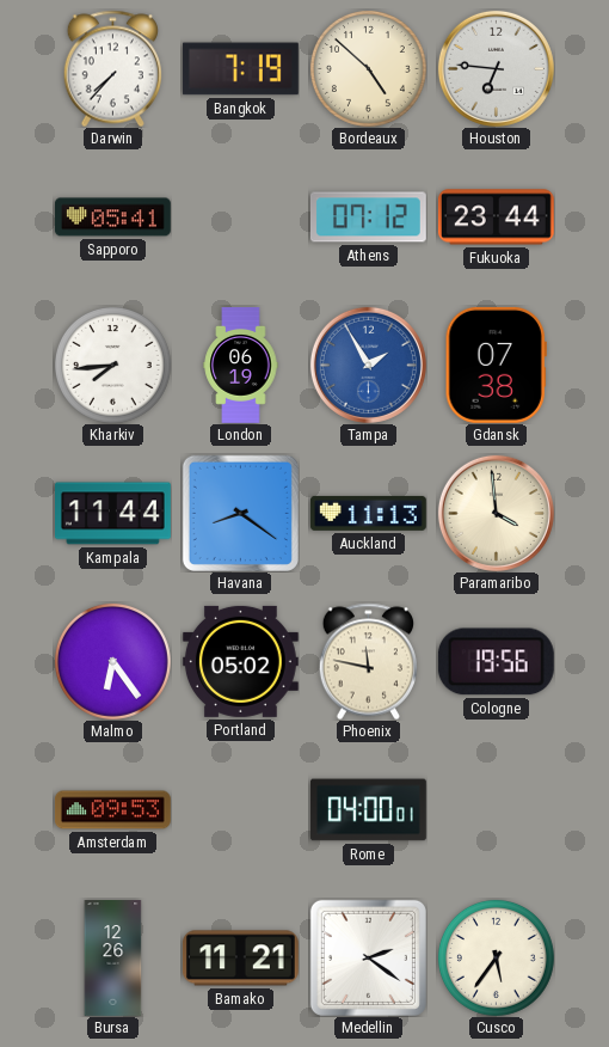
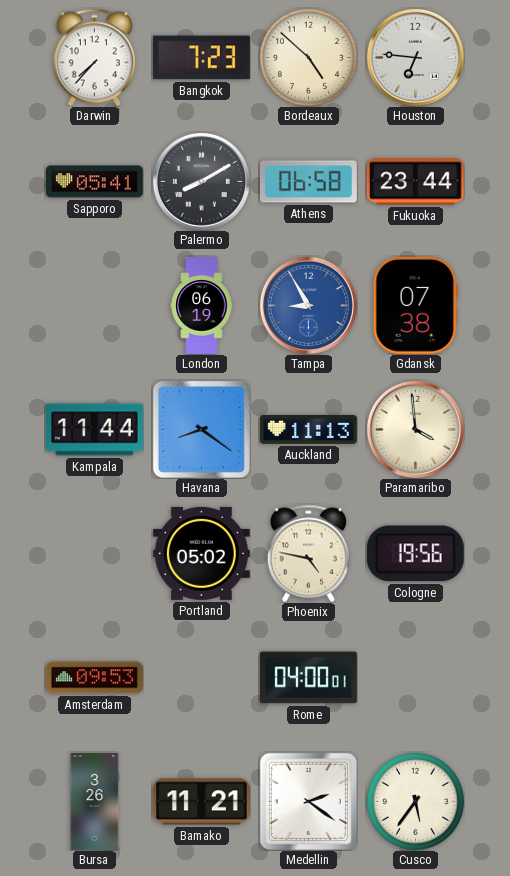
Bangkok: 7:19 -> 7:23 (201, 58)
Palermo: none -> 8:10 (201, 181)
Athens: 07:12 -> 06:58 (308, 182)
Kharkiv: 7:44 -> none (112, 365)
Tampa: 1:55 -> 8:55 (308, 305)
Malmo: 6:24 -> none (112, 661)
Phoenix: 11:47 -> 4:47 (308, 553)
Bursa: 12:26 -> 3:26 (95, 802)
